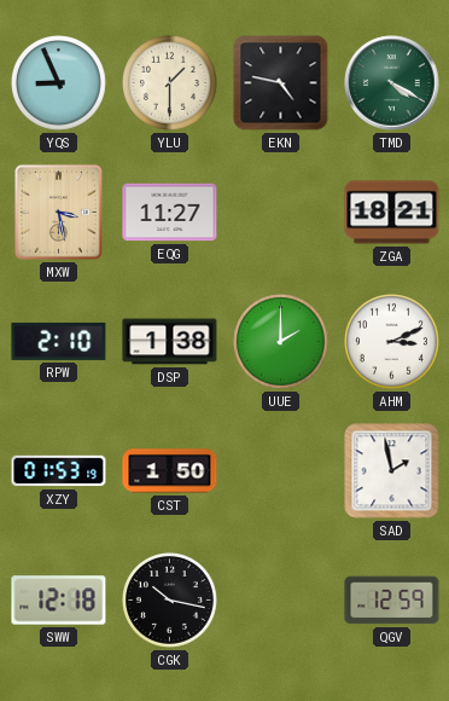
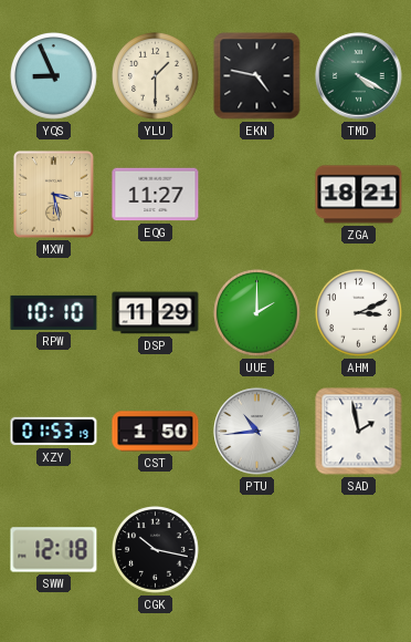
RPW: 2:10 -> 10:10 (54, 312)
DSP: 1:38 -> 11:29 (156, 313)
PTU: none -> 10:44 (257, 432)
QGV: 12:59 -> none (392, 601)
